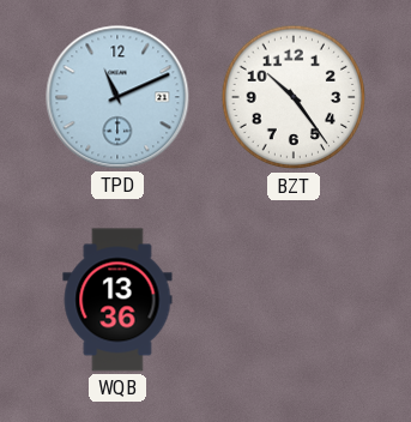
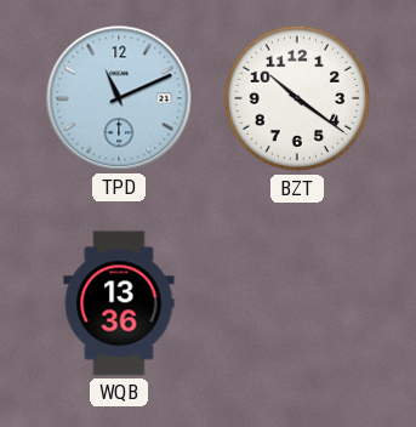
BZT: 10:24 -> 10:21 (297, 98)
